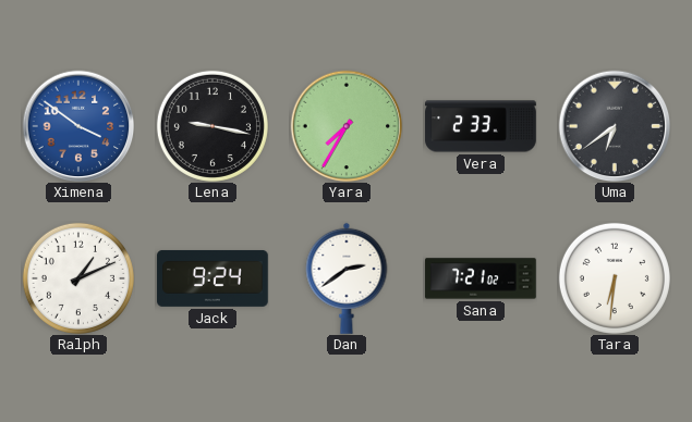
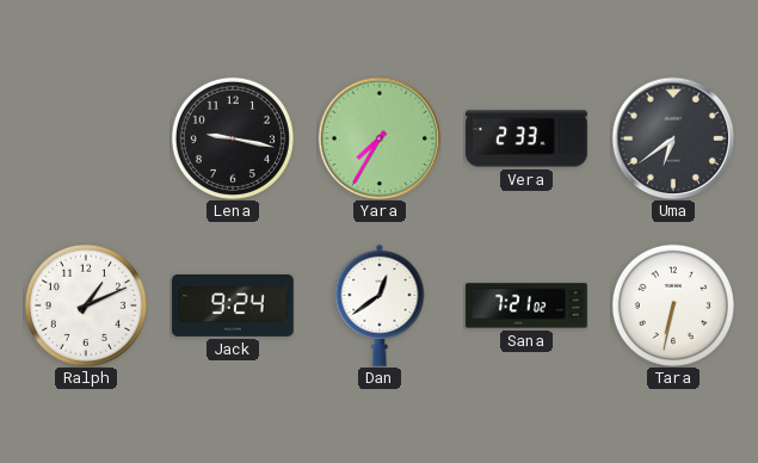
Ximena: 3:51 -> none (78, 126)
Dan: 2:39 -> 12:39 (380, 305)
Tara: 6:31 -> 6:32 (673, 305)
